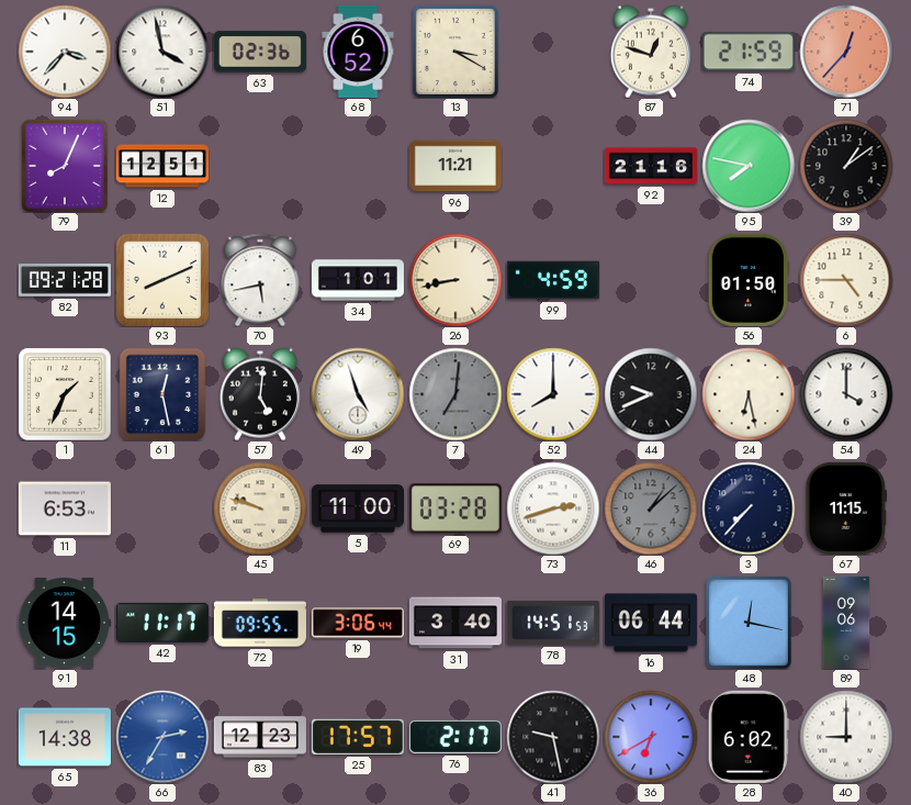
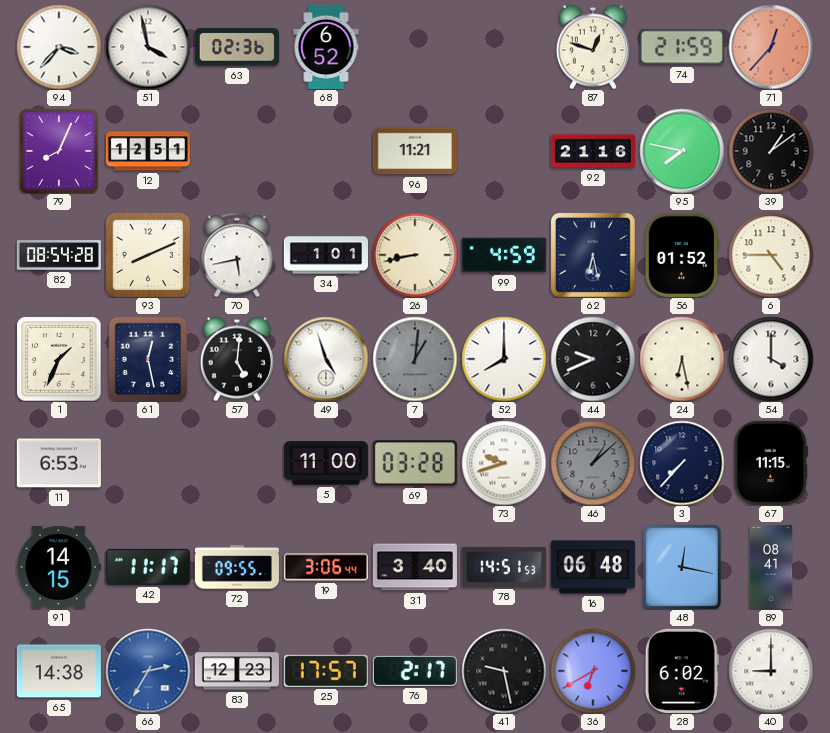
13: 3:20 -> none (455, 52)
82: 09:21 -> 08:54 (59, 255)
62: none -> 6:28 (593, 255)
56: 01:50 -> 01:52 (682, 255)
7: 7:01 -> 1:01 (415, 359)
45: 9:48 -> none (260, 508)
73: 2:42 -> 9:42 (504, 463)
16: 06:44 -> 06:48 (593, 567)
89: 09:06 -> 08:41 (771, 567)
